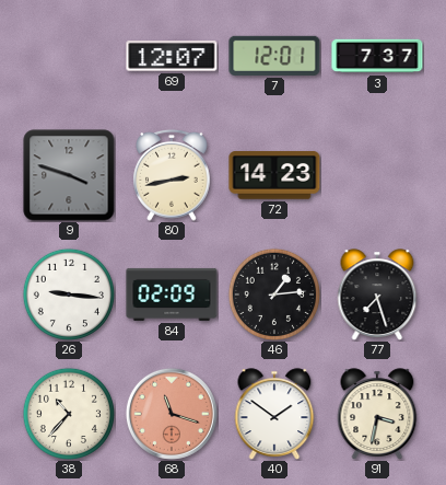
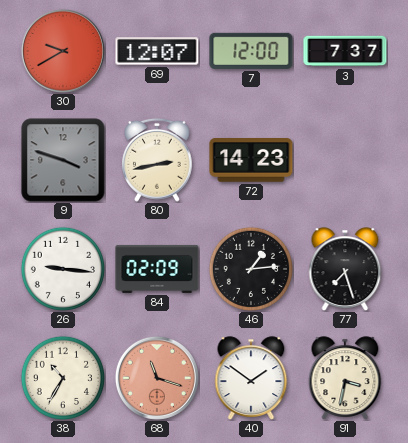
30: none -> 9:40 (63, 51)
7: 12:01 -> 12:00 (251, 51)
38: 10:37 -> 10:35 (63, 378)
